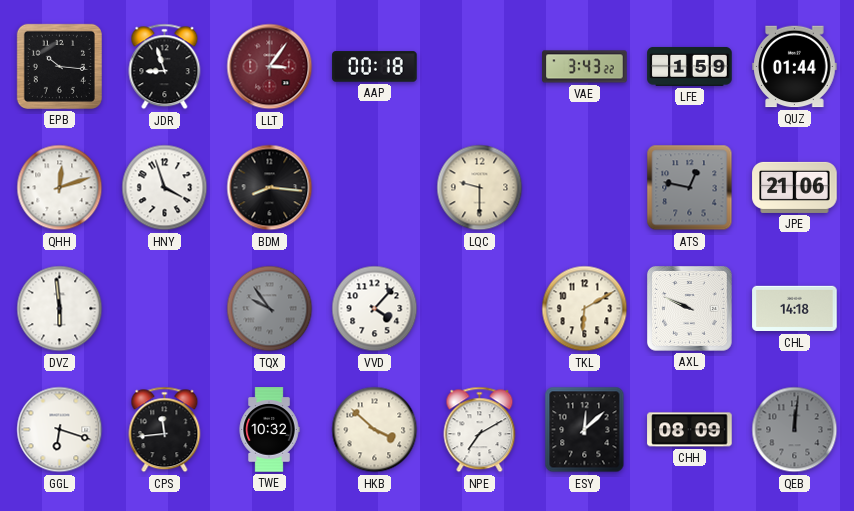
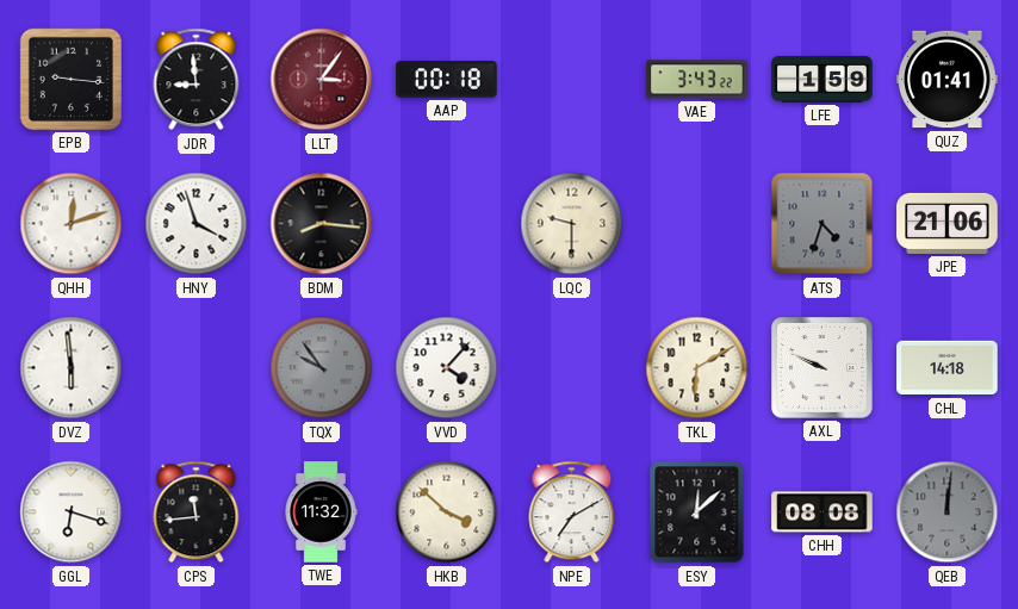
EPB: 10:16 -> 9:16 (70, 79)
JDR: 8:57 -> 8:59 (197, 80)
QUZ: 01:44 -> 01:41 (948, 80)
ATS: 12:47 -> 4:33 (823, 224)
TWE: 10:32 -> 11:32 (321, 512)
CHH: 08:09 -> 08:08 (823, 512)
